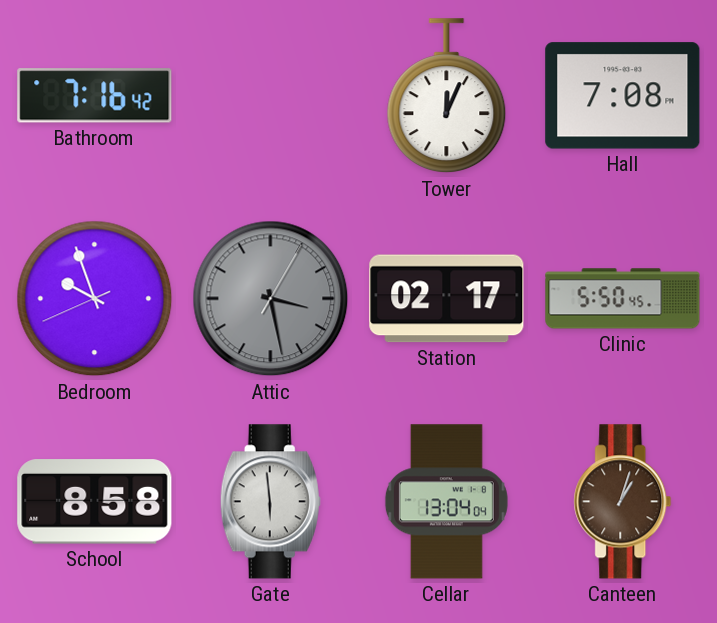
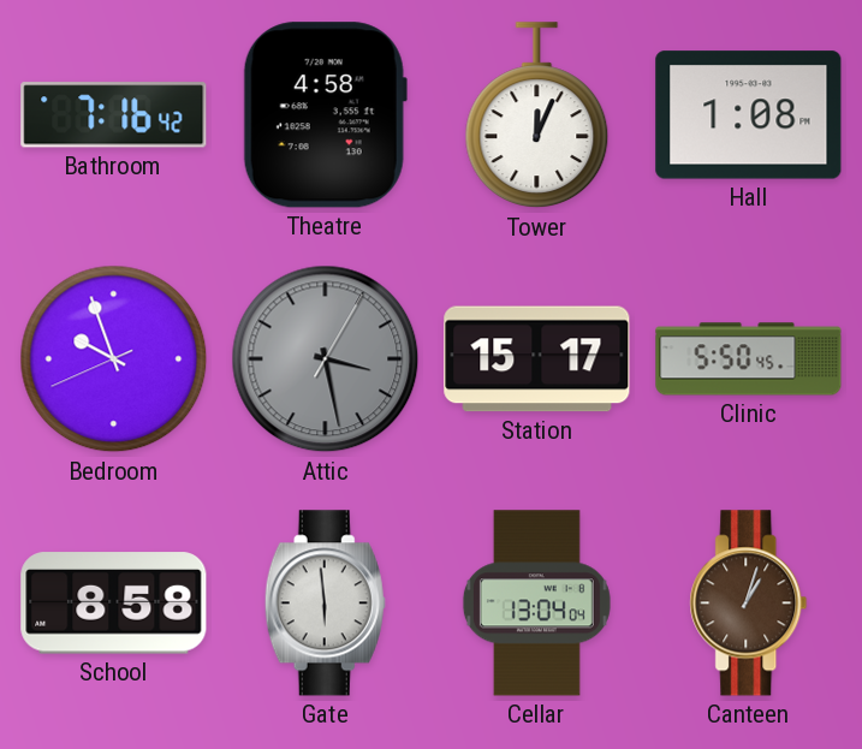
Theatre: none -> 4:58 (325, 115)
Hall: 7:08 -> 1:08 (749, 115)
Station: 02:17 -> 15:17 (537, 359)
